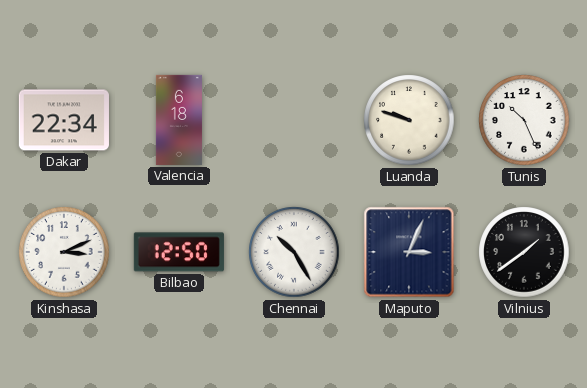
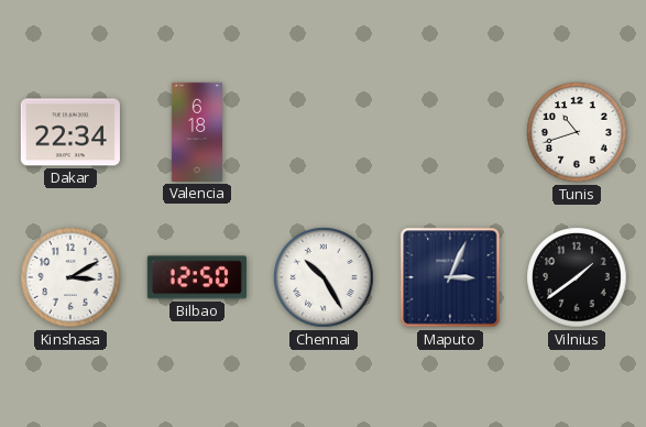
Luanda: 9:48 -> none (409, 120)
Tunis: 10:26 -> 10:42 (577, 132)
Kinshasa: 3:11 -> 3:10 (70, 277)
